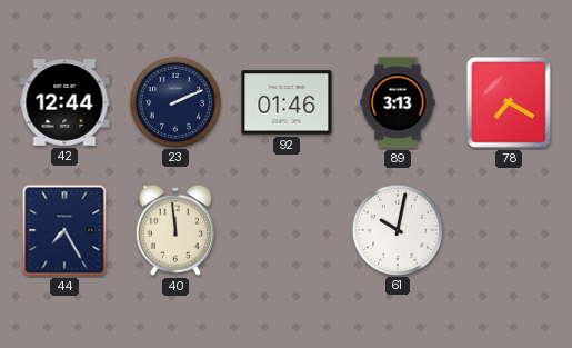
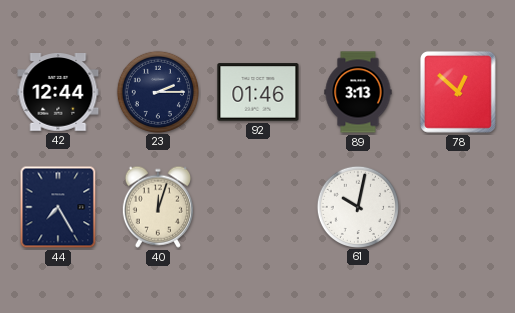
23: 2:11 -> 2:15 (157, 91)
78: 7:20 -> 12:52 (458, 92)
40: 11:59 -> 12:03 (158, 207)
